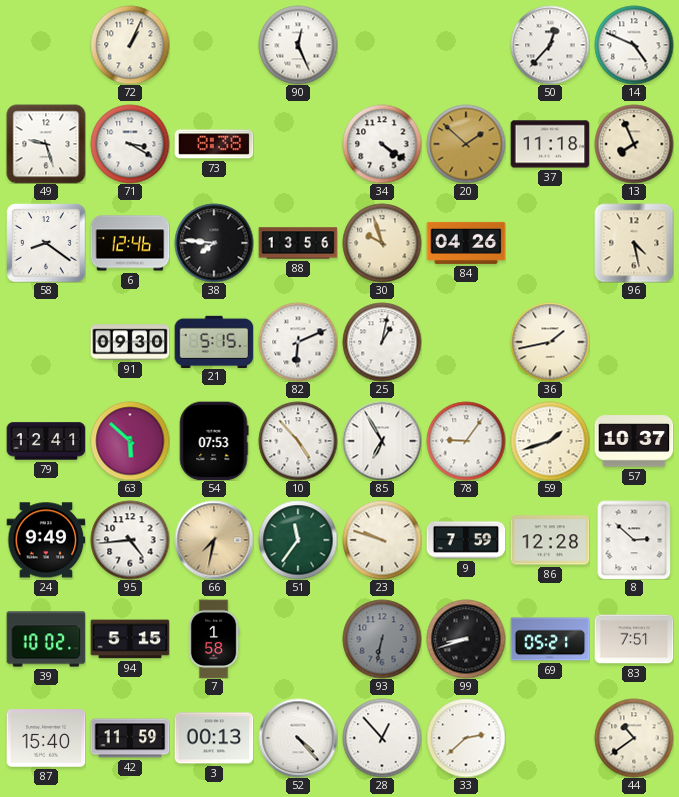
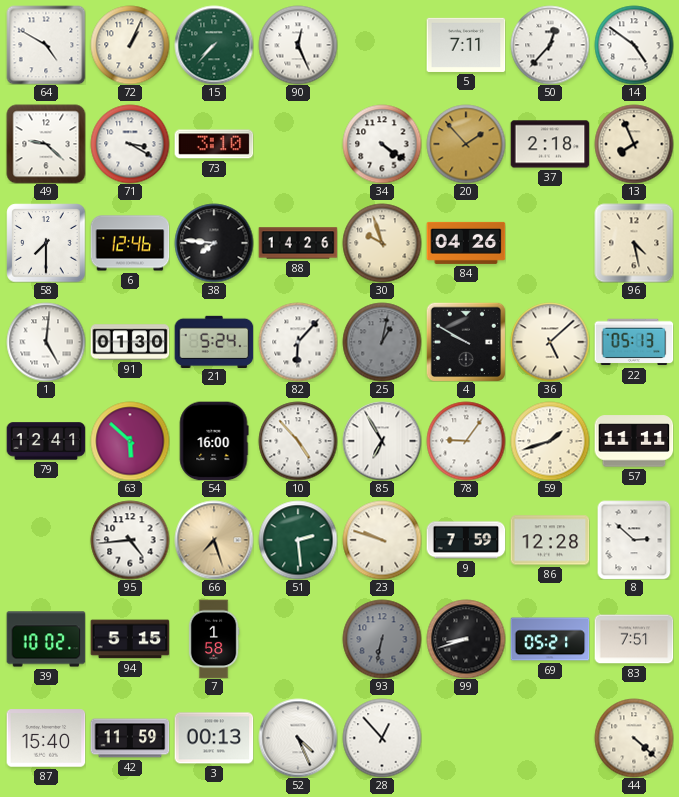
64: none -> 4:50 (46, 45)
15: none -> 7:37 (214, 45)
5: none -> 7:11 (466, 45)
14: 4:49 -> 4:51 (634, 45)
49: 9:27 -> 9:22 (46, 144)
73: 8:38 -> 3:10 (214, 144)
20: 1:52 -> 1:53 (466, 144)
37: 11:18 -> 2:18 (550, 144)
58: 8:21 -> 7:30 (46, 243)
88: 13:56 -> 14:26 (298, 243)
1: none -> 5:01 (46, 342)
91: 09:30 -> 01:30 (130, 342)
21: 5:15 -> 5:24 (214, 341)
82: 6:11 -> 6:07 (298, 342)
25 dial: white -> grey (382, 342)
4: none -> 9:50 (466, 342)
36: 1:43 -> 5:08 (550, 342)
22: none -> 05:13 (634, 342)
54: 07:53 -> 16:00 (214, 441)
57: 10:37 -> 11:11 (634, 441)
24: 9:49 -> none (46, 540)
66: 7:32 -> 7:27 (214, 540)
51: 11:36 -> 2:29 (298, 540)
52: 4:23 -> 4:26 (298, 738)
33: 2:38 -> none (466, 738)
44: 10:39 -> 4:22 (634, 738)
